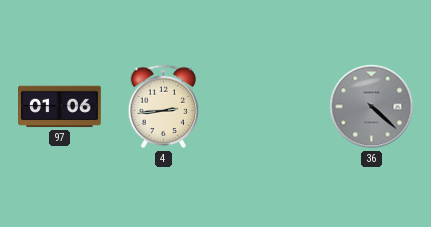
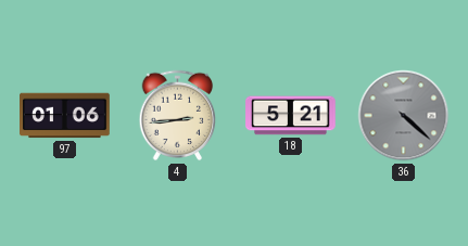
18: none -> 5:21 (291, 116)
